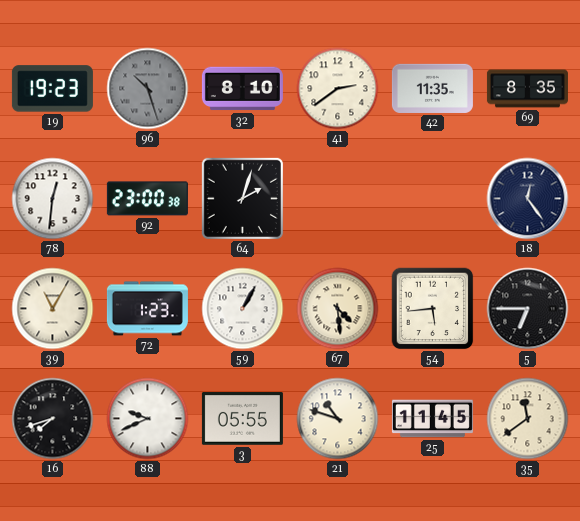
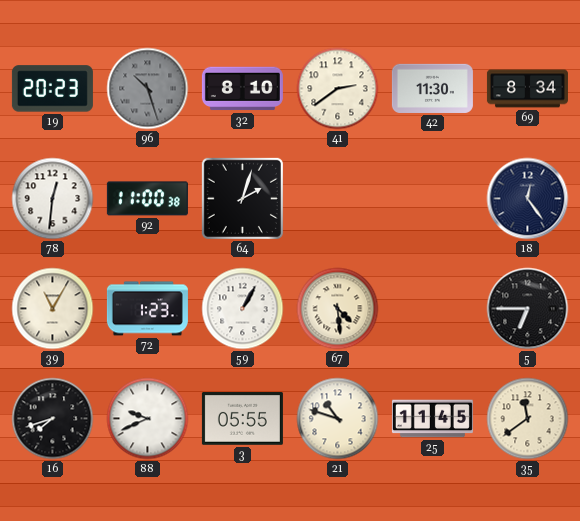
19: 19:23 -> 20:23 (52, 89)
42: 11:35 -> 11:30 (432, 88)
69: 8:35 -> 8:34 (527, 89)
92: 23:00 -> 11:00 (147, 199)
54: 5:44 -> none (433, 309)
